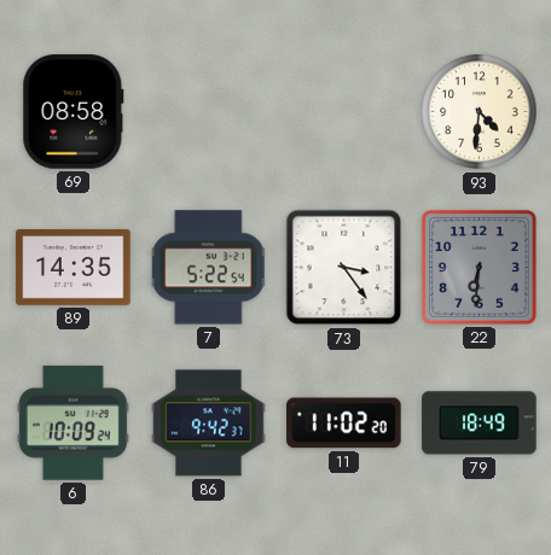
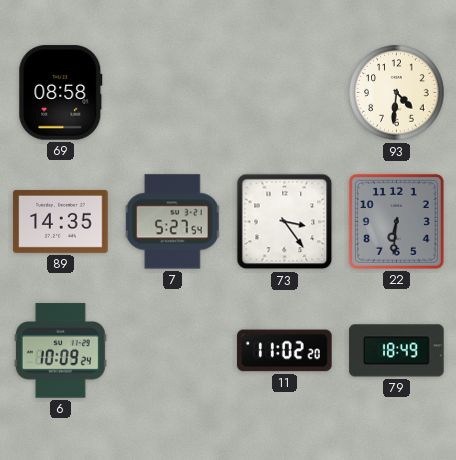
7: 5:22 -> 5:27 (173, 222)
86: 9:42 -> none (209, 423)
